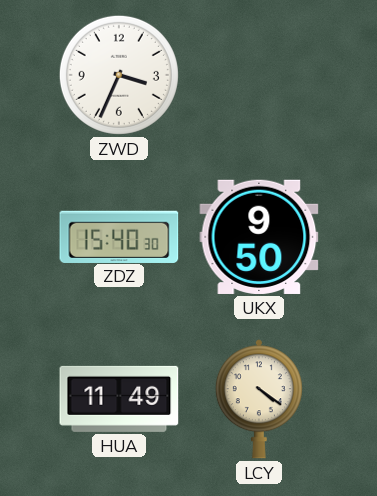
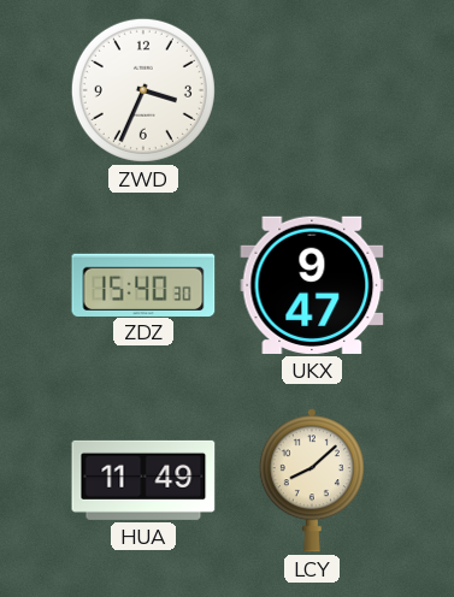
UKX: 9:50 -> 9:47 (312, 285)
LCY: 4:21 -> 8:08 (312, 480)
